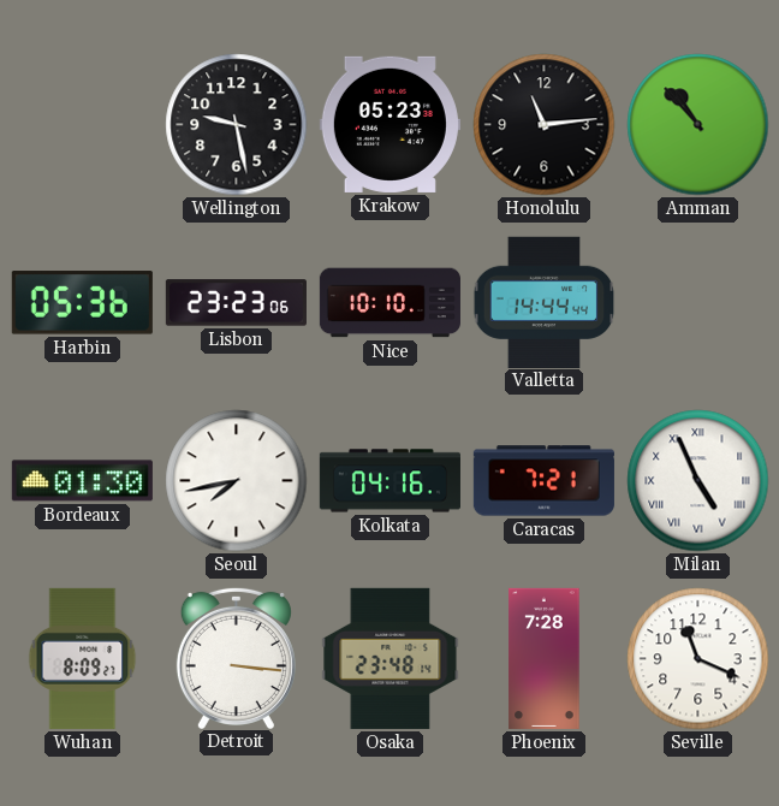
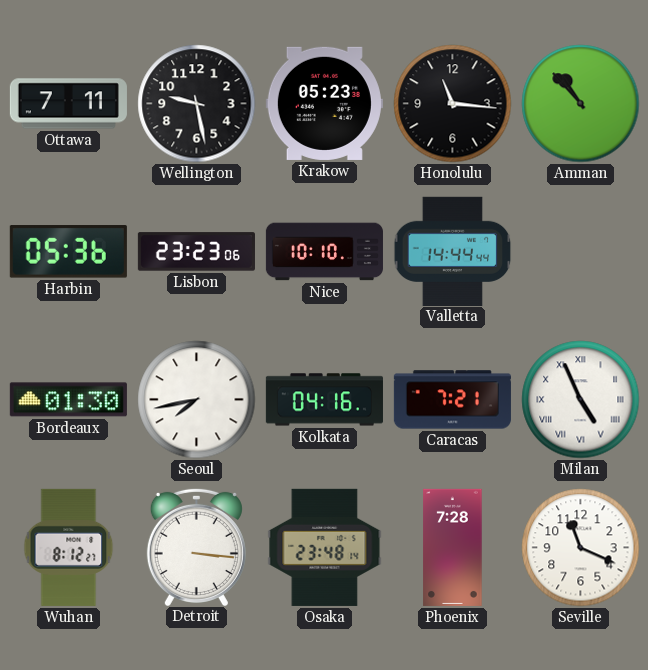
Ottawa: none -> 7:11 (68, 104)
Honolulu: 11:14 -> 11:16 (453, 104)
Wuhan: 8:09 -> 8:12 (69, 547)
